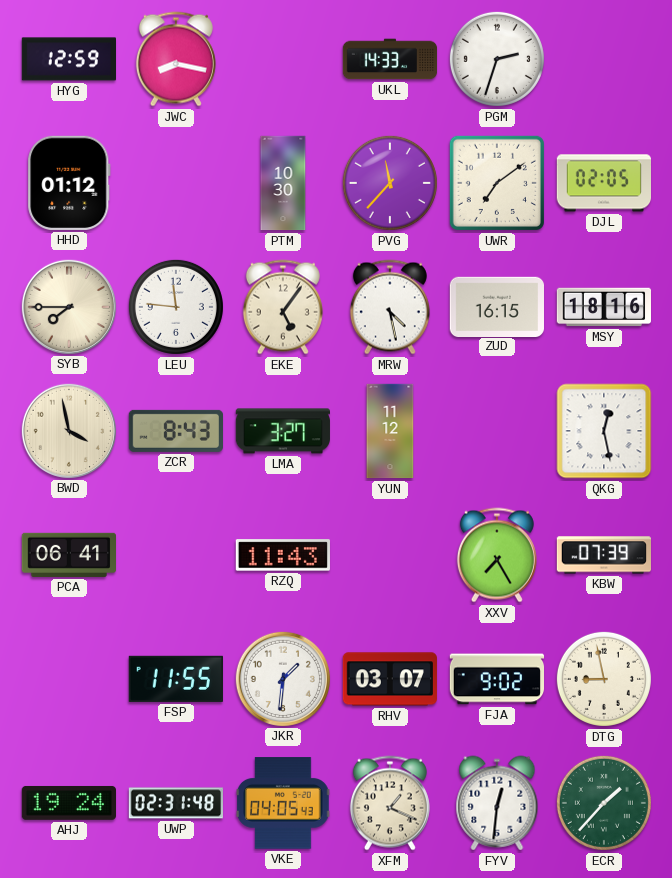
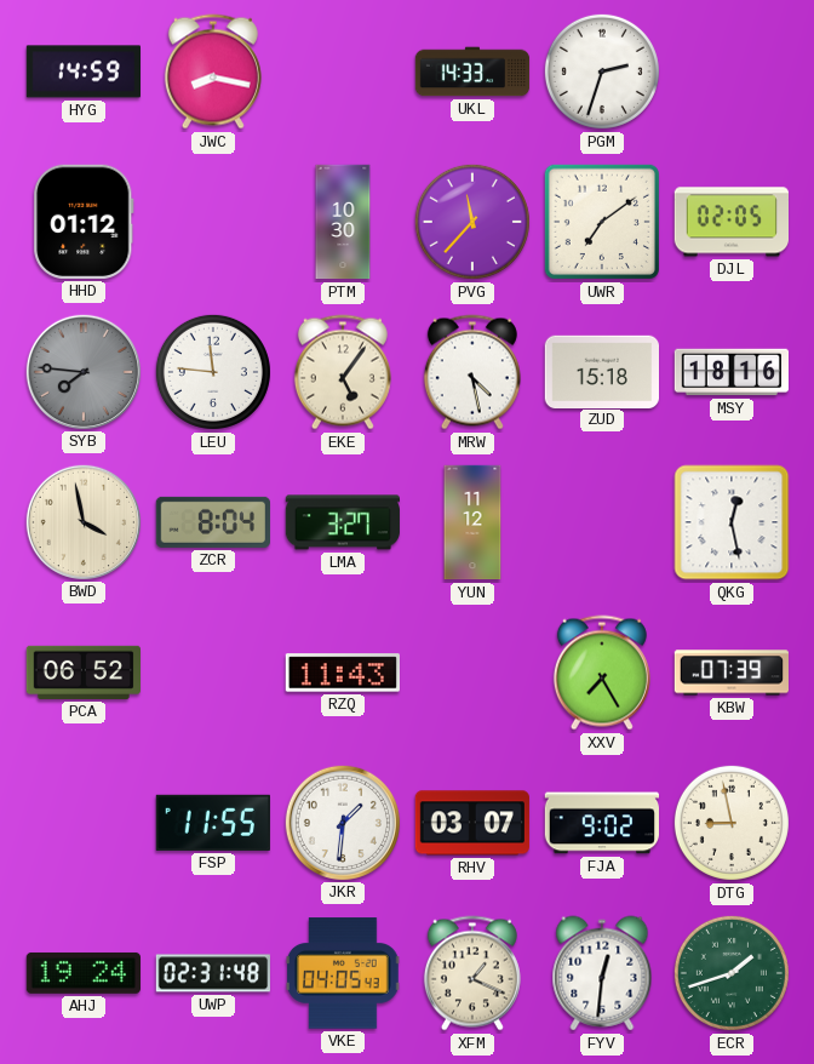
HYG: 12:59 -> 14:59 (82, 71)
SYB: 7:45 -> 7:46 (82, 371)
SYB dial: cream -> grey (82, 371)
ZUD: 16:15 -> 15:18 (601, 371)
ZCR: 8:43 -> 8:04 (212, 522)
PCA: 06:41 -> 06:52 (82, 673)
ECR: 1:37 -> 1:42 (732, 973)
